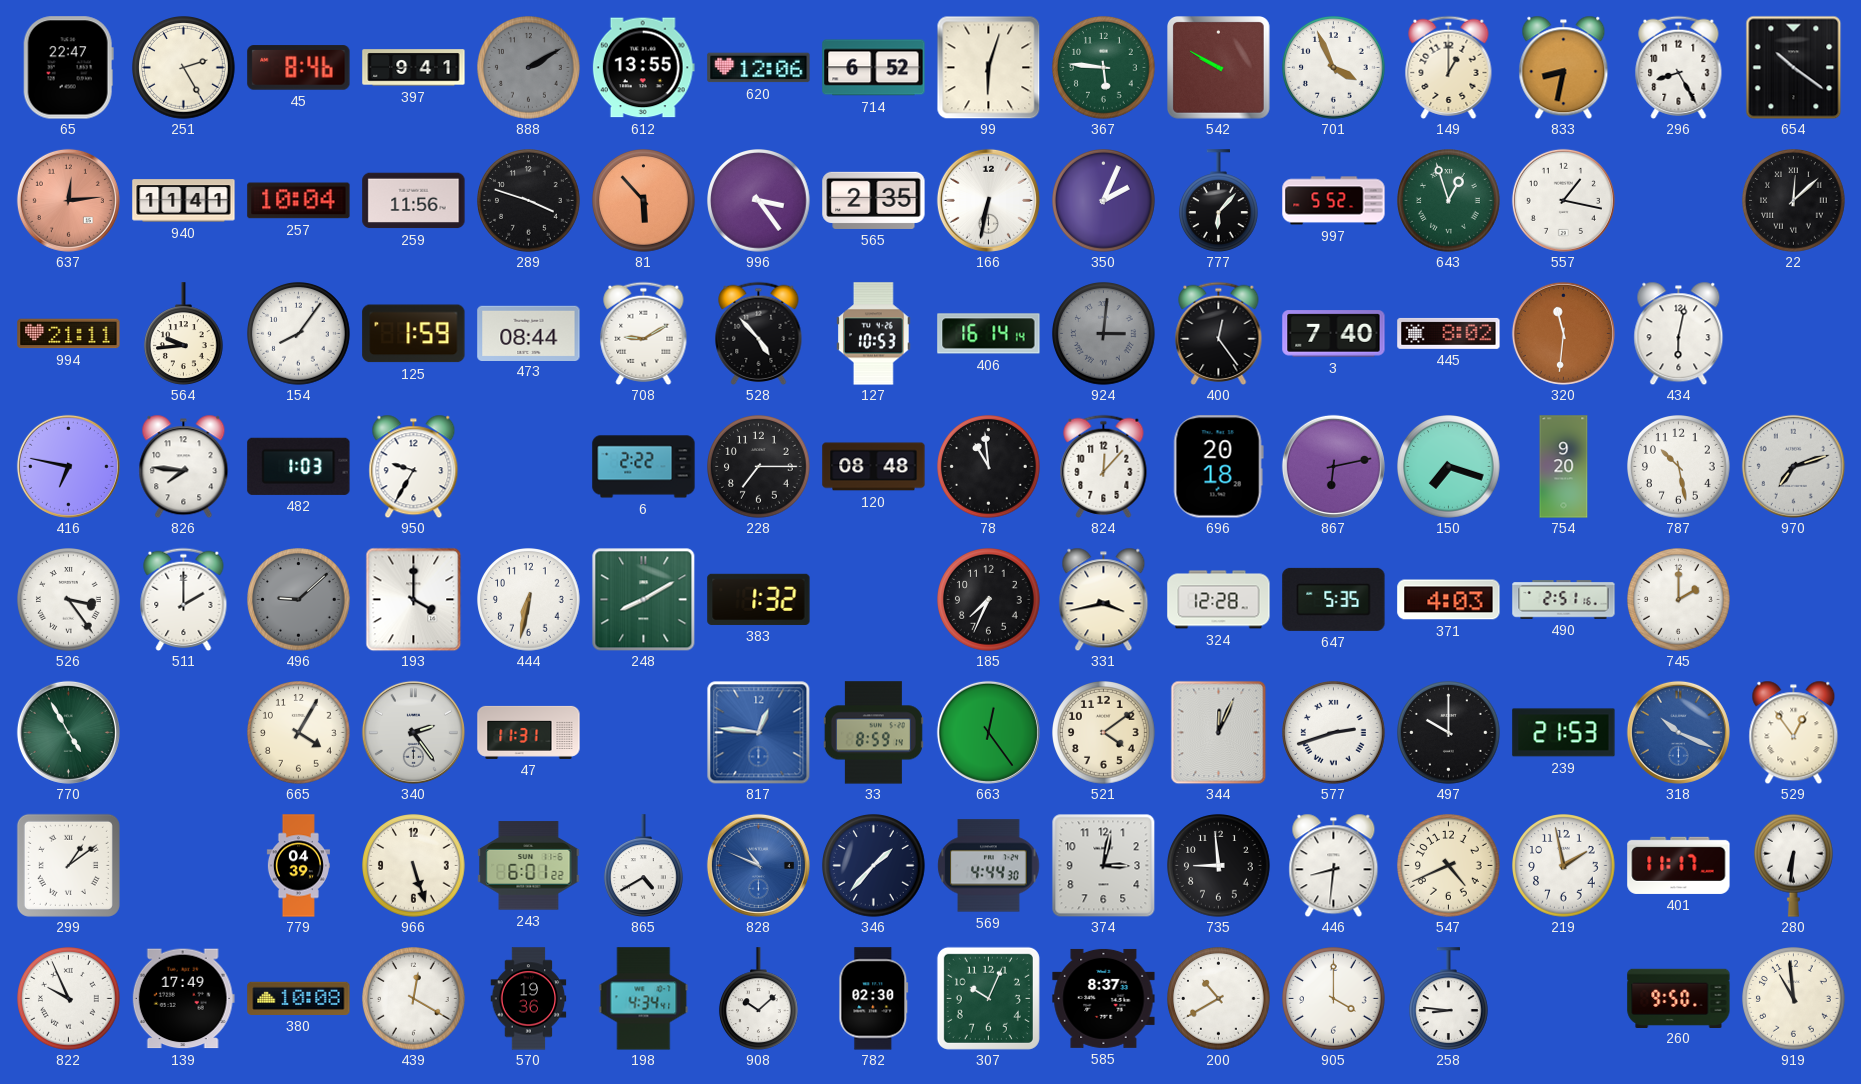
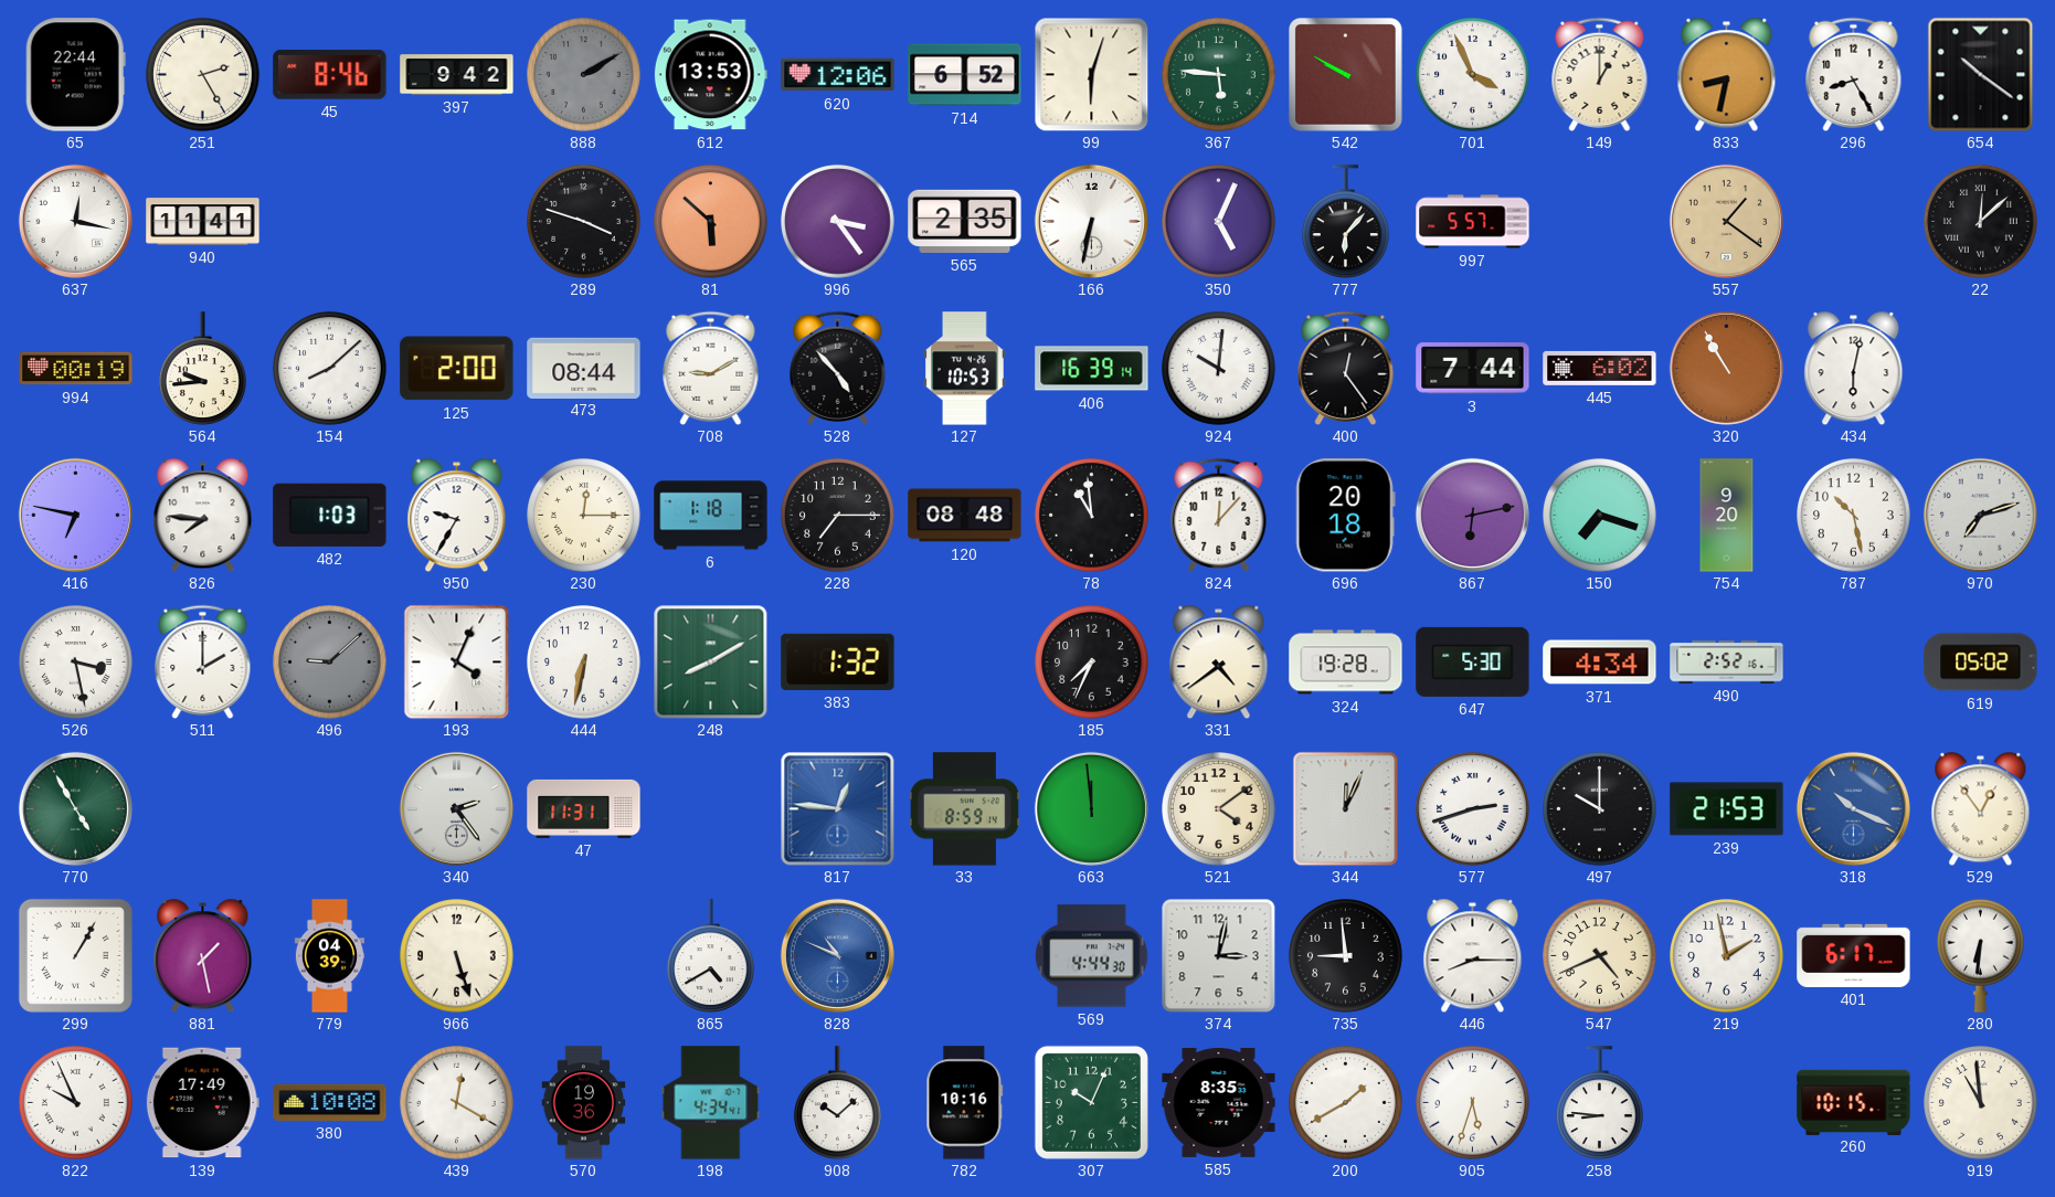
65: 22:47 -> 22:44 (75, 75)
397: 9:41 -> 9:42 (457, 75)
612: 13:55 -> 13:53 (710, 75)
637: 12:14 -> 12:17 (75, 221)
637 dial: salmon -> white (75, 221)
257: 10:04 -> none (299, 201)
259: 11:56 -> none (414, 201)
81: 5:53 -> 5:52 (711, 222)
350: 2:04 -> 5:04 (1219, 222)
997: 5:52 -> 5:57 (1473, 222)
643: 12:57 -> none (1449, 201)
557: 1:17 -> 1:21 (1726, 221)
557 dial: white -> champagne (1726, 221)
994: 21:11 -> 00:19 (76, 369)
154: 8:06 -> 8:08 (330, 369)
125: 1:59 -> 2:00 (457, 369)
406: 16:14 -> 16:39 (1092, 369)
924: 3:01 -> 10:01 (1219, 369)
924 dial: grey -> white (1219, 369)
3: 7:40 -> 7:44 (1473, 369)
445: 8:02 -> 6:02 (1600, 368)
320: 11:31 -> 10:55 (1726, 368)
230: none -> 12:15 (584, 516)
6: 2:22 -> 1:18 (711, 516)
526: 3:24 -> 3:28 (76, 663)
193: 4:00 -> 4:04 (457, 661)
331: 3:43 -> 4:39 (1219, 661)
324: 12:28 -> 19:28 (1346, 663)
647: 5:35 -> 5:30 (1473, 661)
371: 4:03 -> 4:34 (1600, 663)
490: 2:51 -> 2:52 (1727, 663)
745: 2:00 -> none (1679, 600)
619: none -> 05:02 (1981, 663)
665: 4:05 -> none (299, 733)
663: 12:24 -> 11:59 (1091, 808)
299: 1:09 -> 1:05 (75, 955)
881: none -> 1:28 (203, 955)
243: 6:01 -> none (529, 866)
346: 1:37 -> none (874, 866)
446: 8:31 -> 8:15 (1473, 955)
401: 11:17 -> 6:17 (1854, 955)
782: 02:30 -> 10:16 (965, 1103)
585: 8:37 -> 8:35 (1219, 1102)
200: 10:40 -> 1:40 (1346, 1103)
905: 4:00 -> 5:33 (1473, 1103)
260: 9:50 -> 10:15 (1854, 1102)
